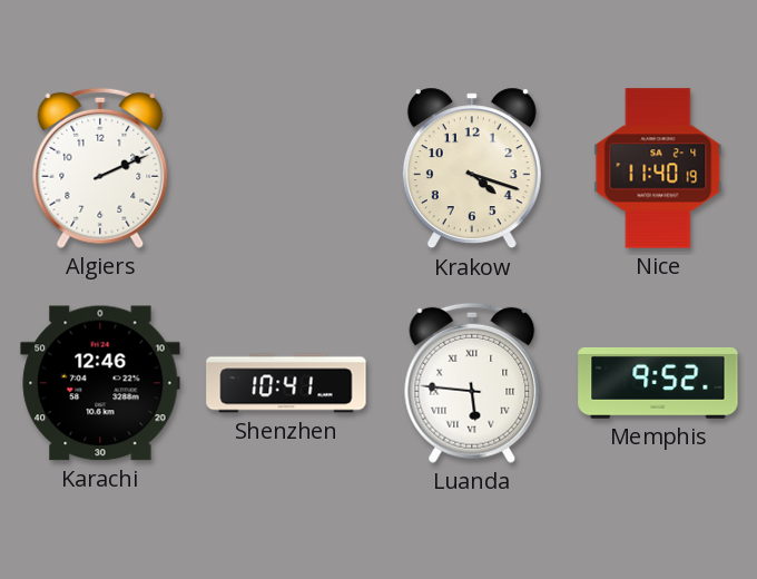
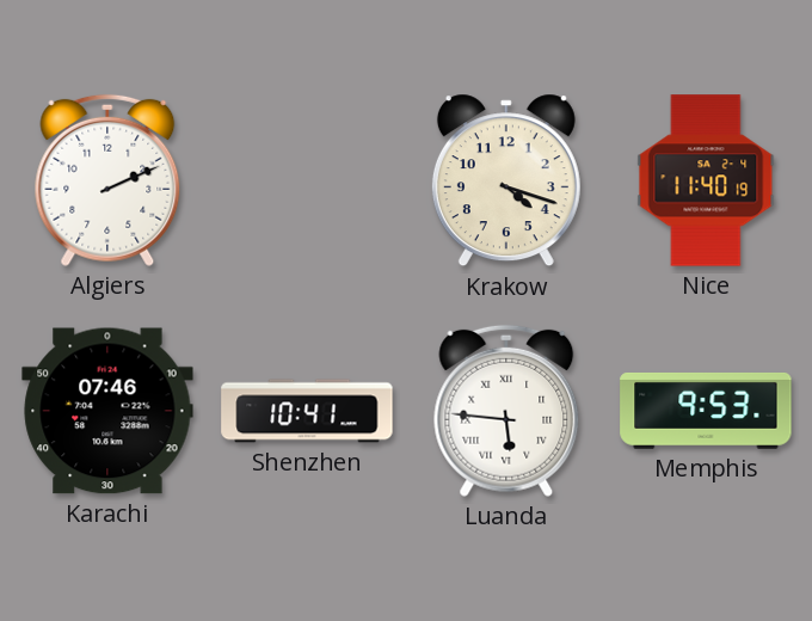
Karachi: 12:46 -> 07:46 (107, 411)
Memphis: 9:52 -> 9:53 (706, 411)
